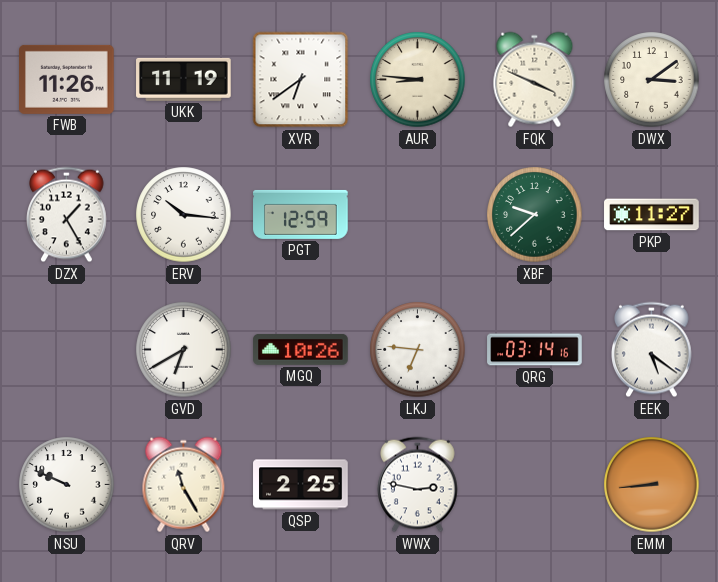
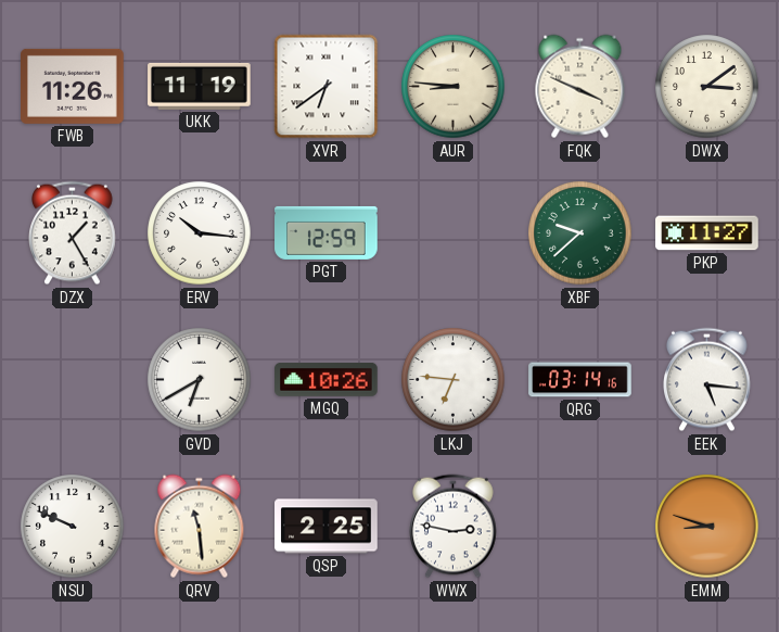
EEK: 5:21 -> 5:16 (707, 380)
QRV: 11:25 -> 11:29 (200, 527)
EMM: 8:44 -> 8:48 (707, 527)
